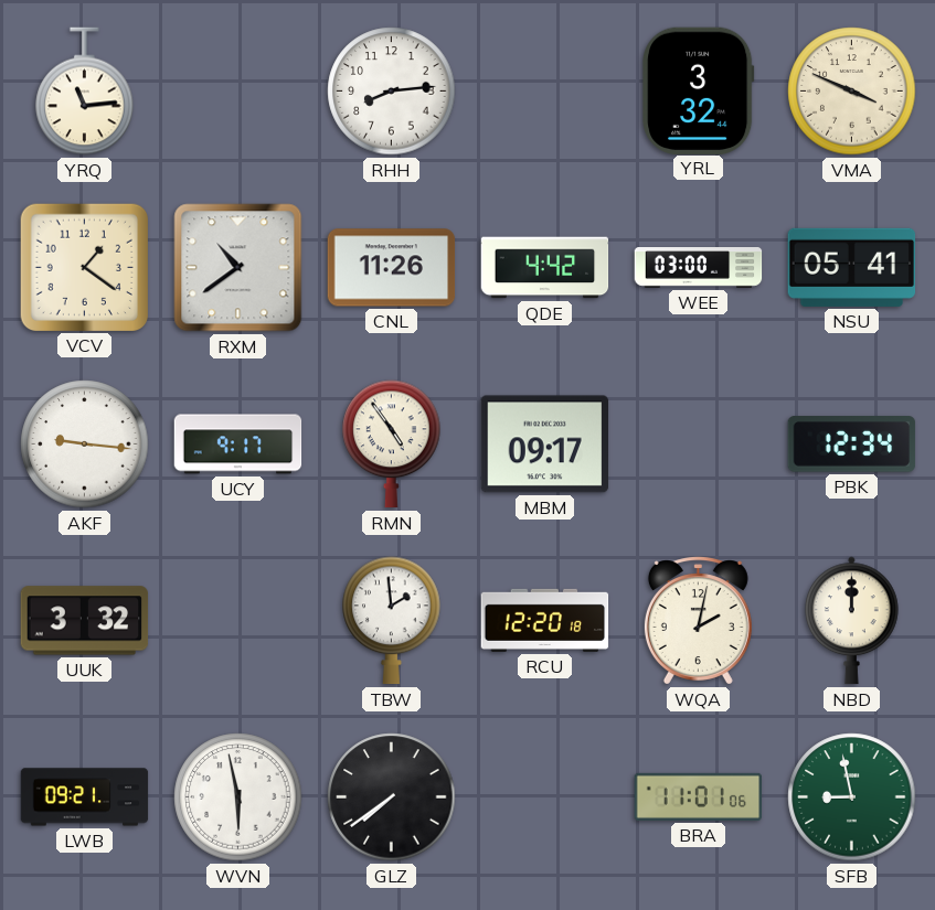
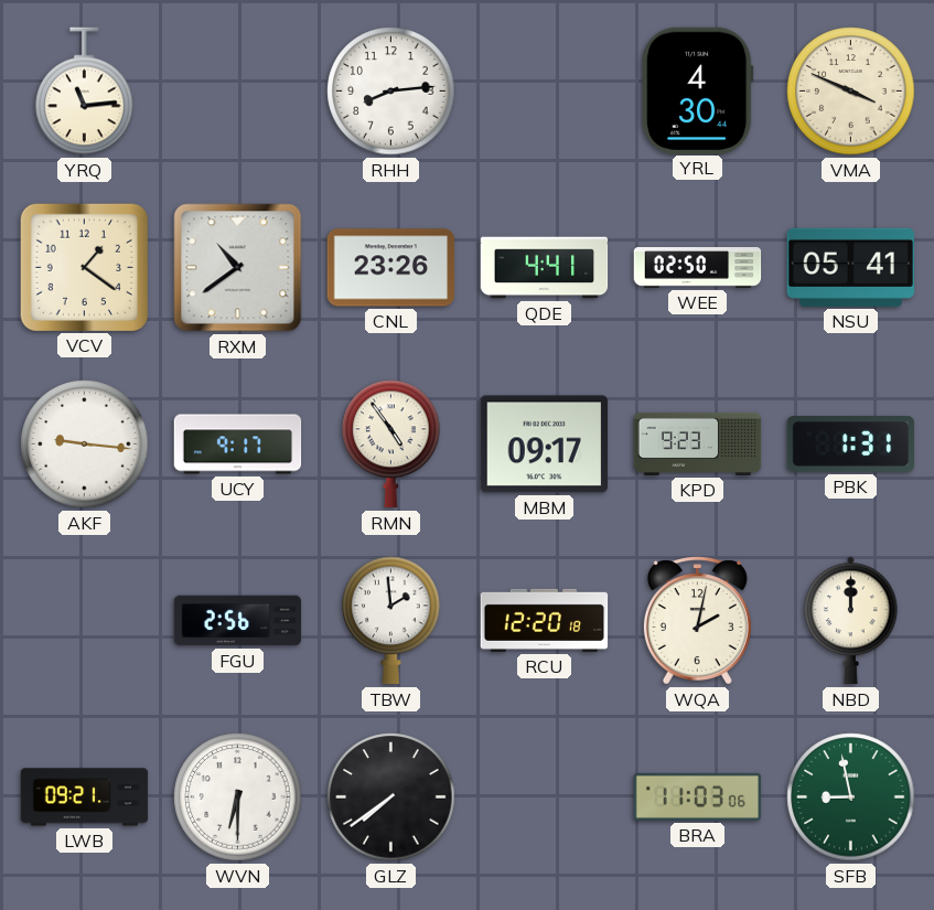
YRL: 3:32 -> 4:30 (698, 90)
CNL: 11:26 -> 23:26 (391, 268)
QDE: 4:42 -> 4:41 (545, 268)
WEE: 03:00 -> 02:50 (698, 268)
KPD: none -> 9:23 (698, 443)
PBK: 12:34 -> 1:31 (851, 445)
UUK: 3:32 -> none (85, 621)
FGU: none -> 2:56 (238, 621)
WVN: 5:58 -> 6:30 (238, 797)
BRA: 11:01 -> 11:03 (698, 796)
